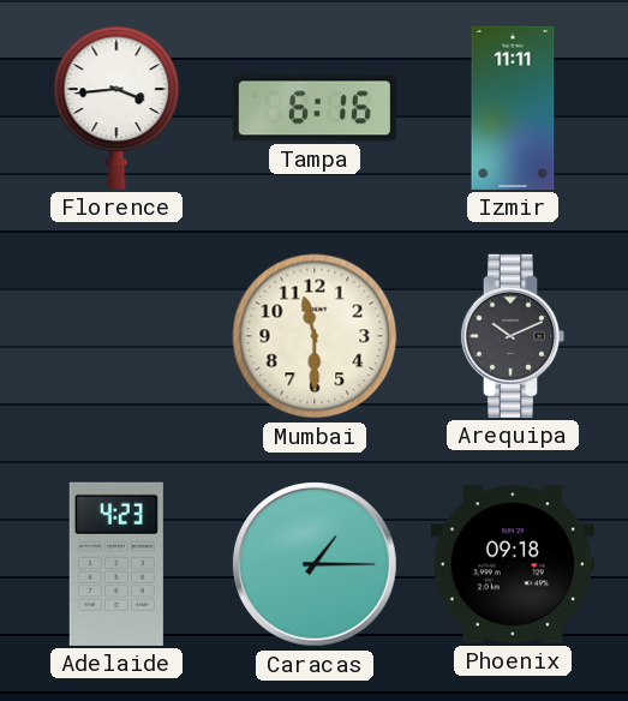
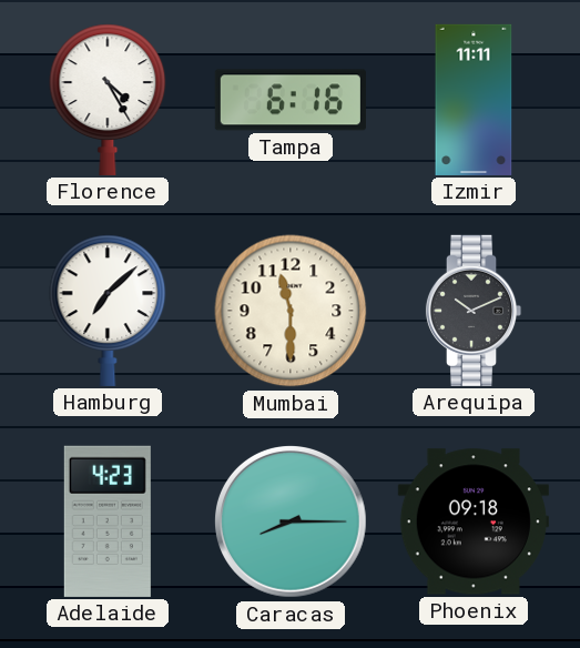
Florence: 3:44 -> 4:25 (108, 100)
Hamburg: none -> 7:08 (108, 311)
Caracas: 1:15 -> 8:15 (292, 523)
